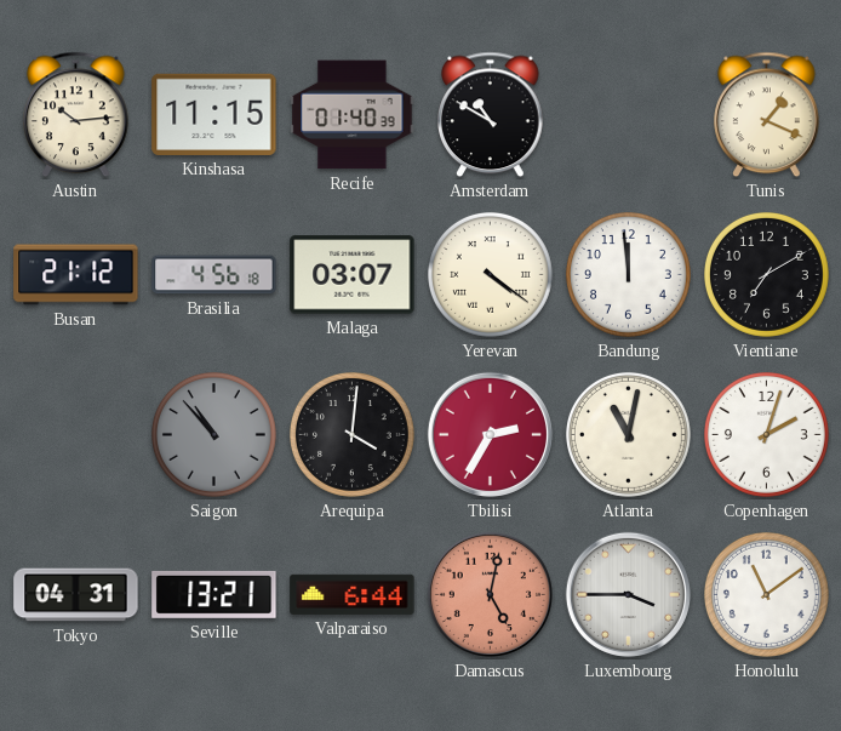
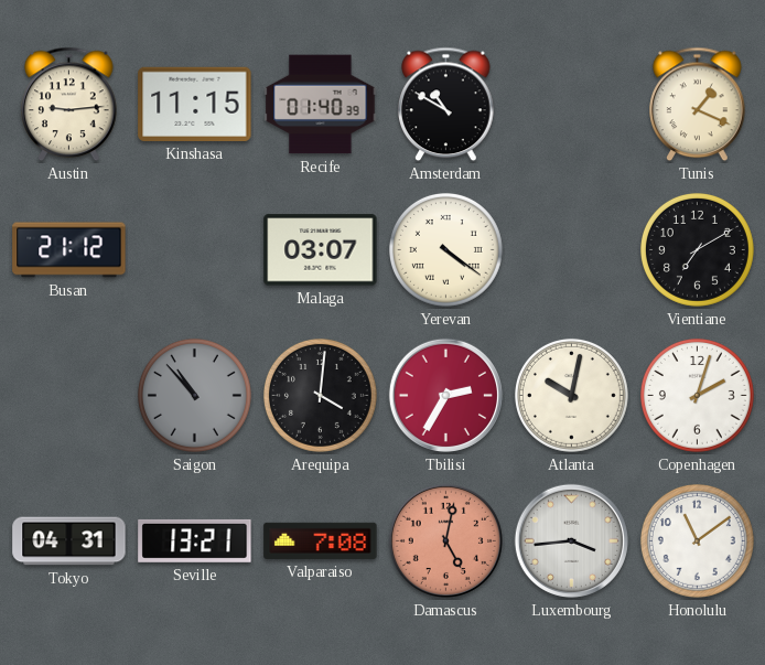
Austin: 10:14 -> 9:14 (69, 105)
Brasilia: 4:56 -> none (214, 275)
Bandung: 11:59 -> none (628, 274)
Atlanta: 11:02 -> 10:02 (571, 395)
Valparaiso: 6:44 -> 7:08 (321, 540)
Luxembourg: 3:45 -> 3:44 (571, 540)
